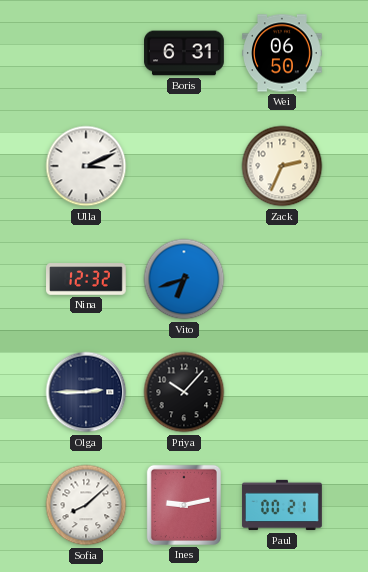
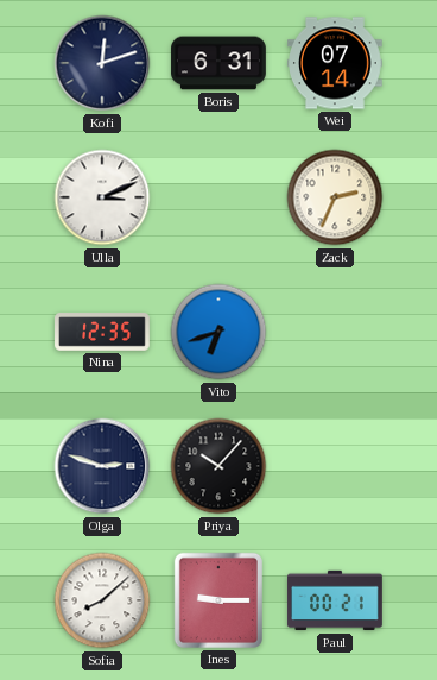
Kofi: none -> 12:12 (102, 63)
Wei: 06:50 -> 07:14 (335, 63)
Nina: 12:32 -> 12:35 (102, 332)
Olga: 2:45 -> 2:48 (102, 466)
Ines: 9:13 -> 9:15 (218, 600)
